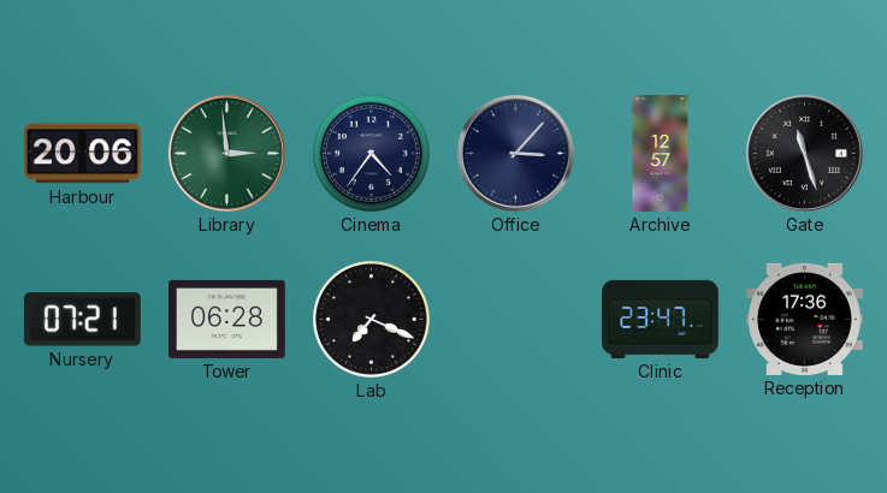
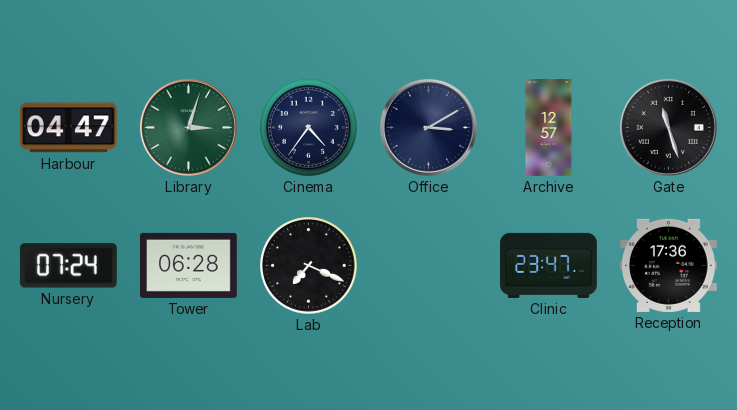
Harbour: 20:06 -> 04:47 (68, 128)
Library: 2:59 -> 3:03 (188, 127)
Office: 3:07 -> 3:10 (428, 127)
Nursery: 07:21 -> 07:24 (68, 266)
